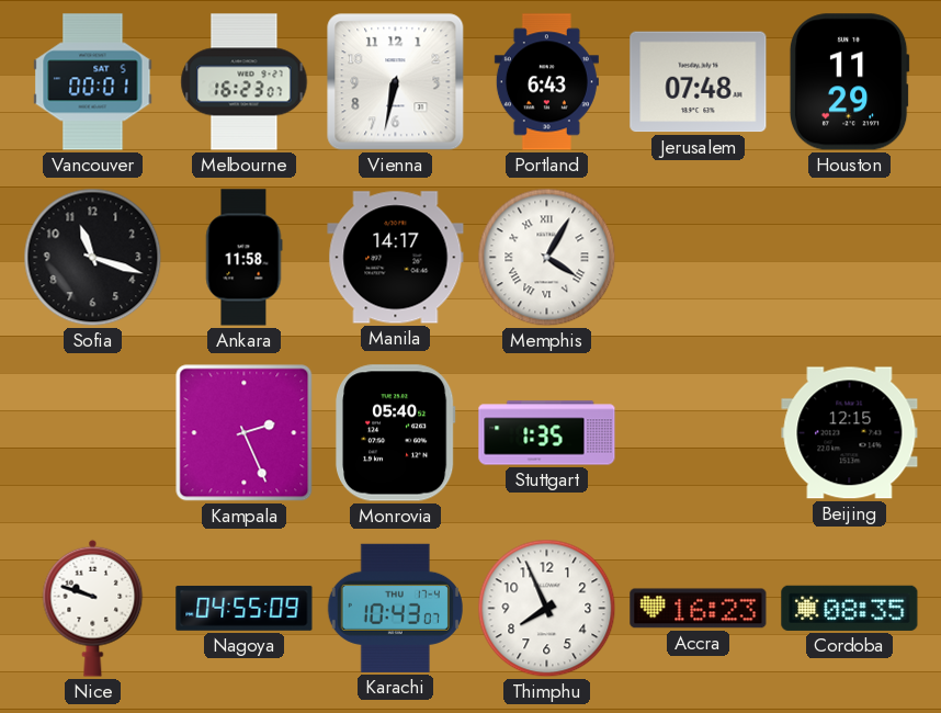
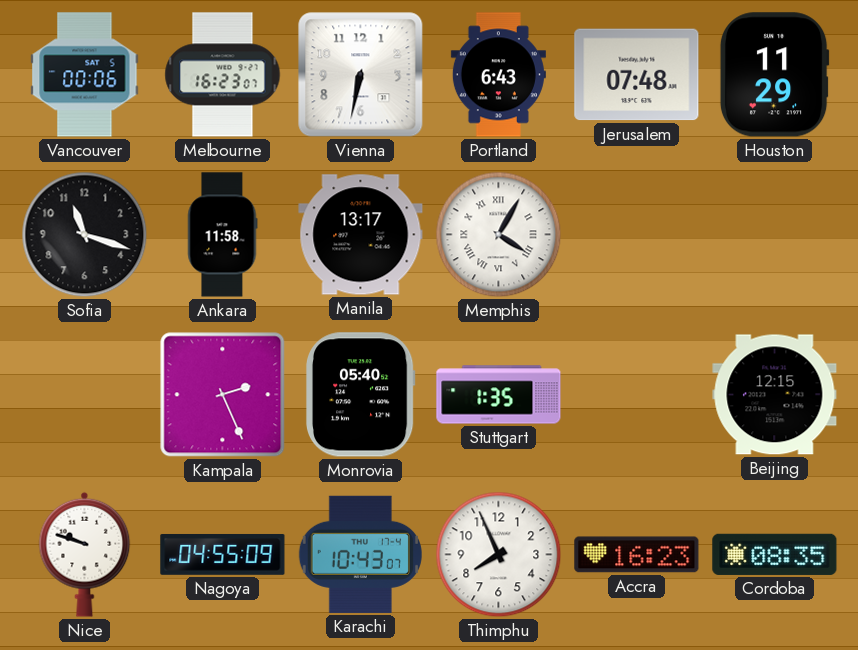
Vancouver: 00:01 -> 00:06 (85, 75)
Manila: 14:17 -> 13:17 (361, 235)
